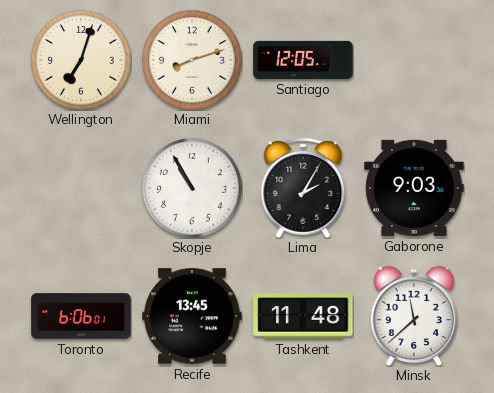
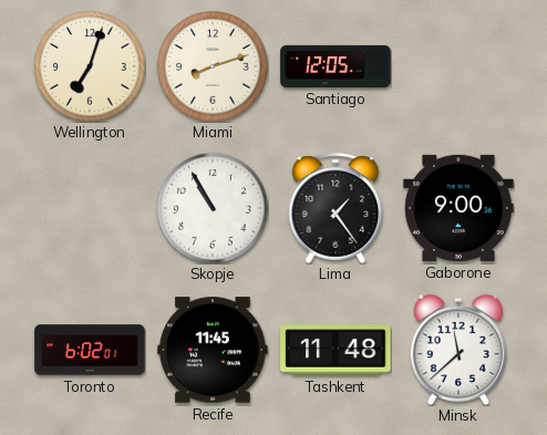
Lima: 2:05 -> 1:24 (336, 209)
Gaborone: 9:03 -> 9:00 (458, 208)
Toronto: 6:06 -> 6:02 (90, 350)
Recife: 13:45 -> 11:45 (213, 350)
